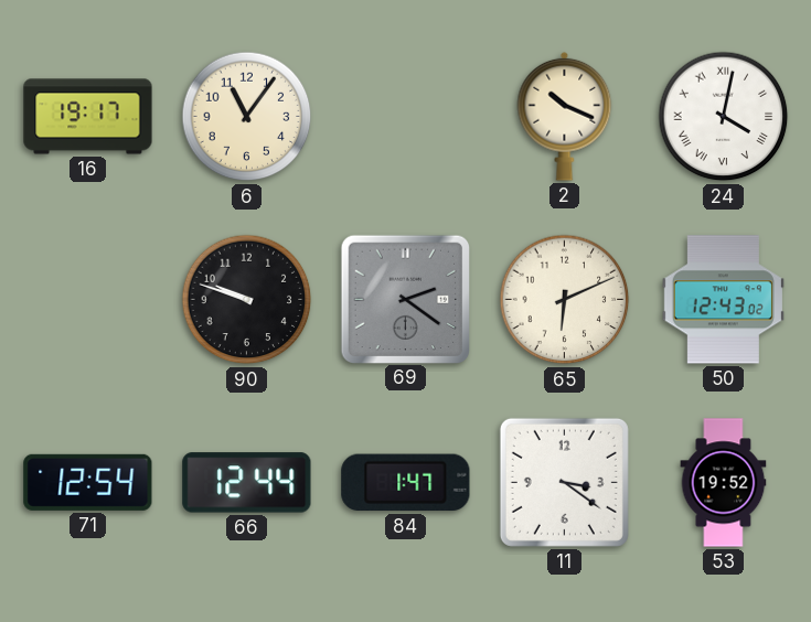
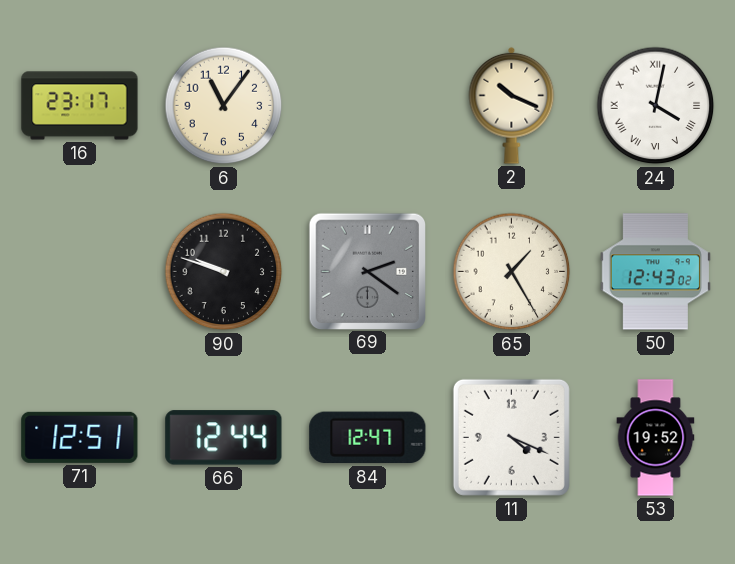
16: 19:17 -> 23:17 (80, 106)
65: 6:11 -> 1:25 (512, 272)
71: 12:54 -> 12:51 (80, 437)
84: 1:47 -> 12:47 (368, 438)
11: 3:21 -> 4:19 (511, 437)
